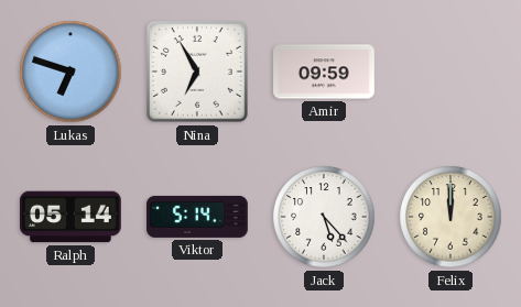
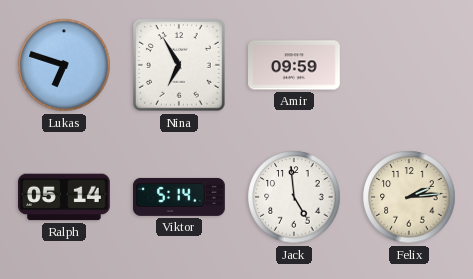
Jack: 5:23 -> 4:59 (294, 197)
Felix: 12:00 -> 2:14 (409, 197)
